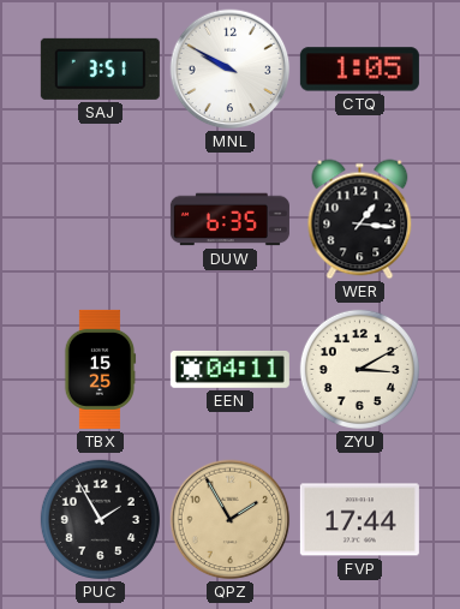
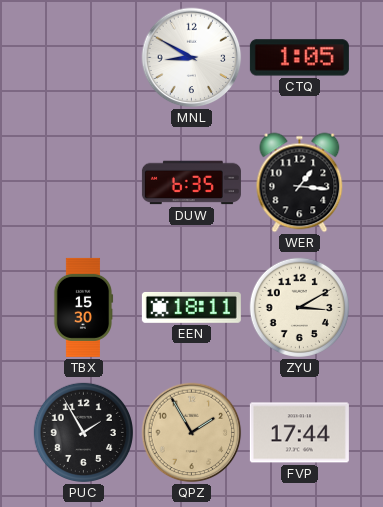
SAJ: 3:51 -> none (100, 68)
MNL: 9:50 -> 8:50 (192, 58)
TBX: 15:25 -> 15:30 (83, 307)
EEN: 04:11 -> 18:11 (191, 307)
